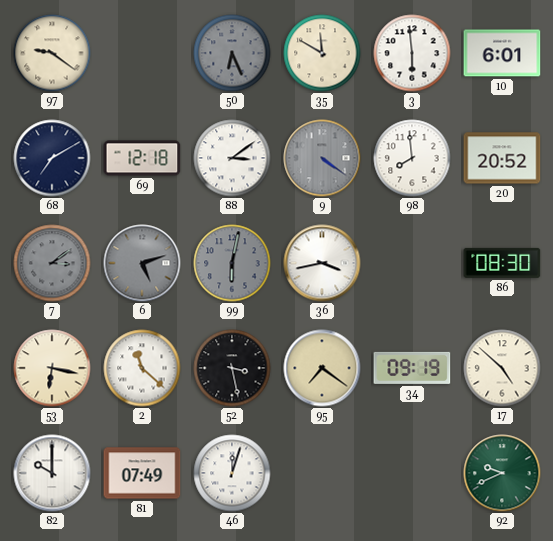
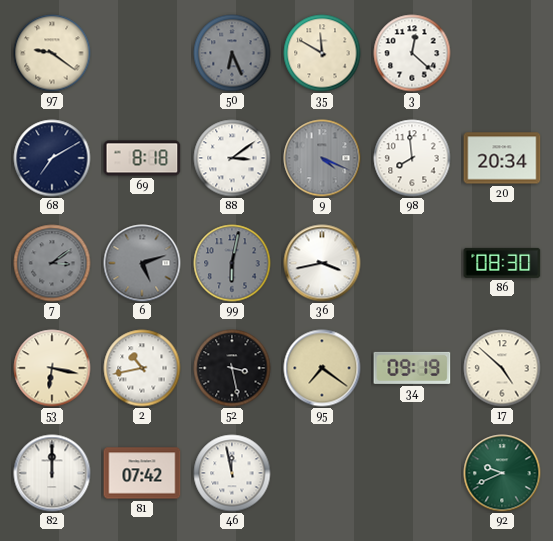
3: 5:59 -> 12:22 (412, 53)
10: 6:01 -> none (502, 53)
69: 12:18 -> 8:18 (142, 158)
9: 4:21 -> 4:19 (322, 158)
20: 20:52 -> 20:34 (502, 158)
2: 11:22 -> 10:43 (142, 368)
82: 10:00 -> 12:00 (52, 473)
81: 07:49 -> 07:42 (142, 473)
46: 12:03 -> 11:58 (232, 473)
